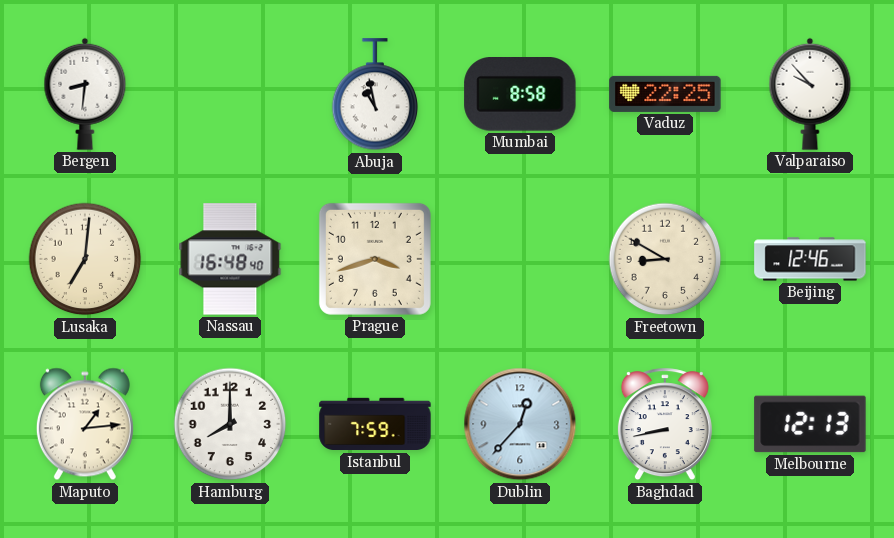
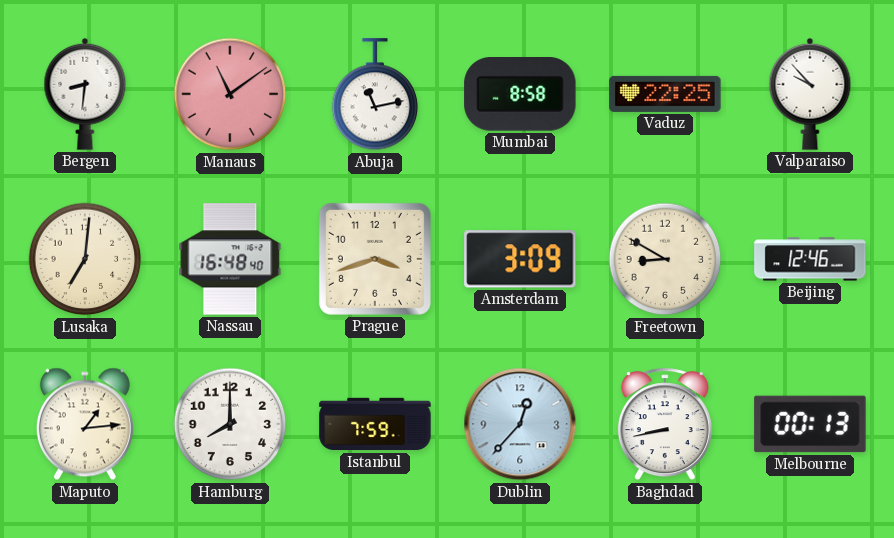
Manaus: none -> 11:09 (230, 94)
Abuja: 10:58 -> 11:13 (375, 95)
Amsterdam: none -> 3:09 (520, 259)
Melbourne: 12:13 -> 00:13 (810, 424)
